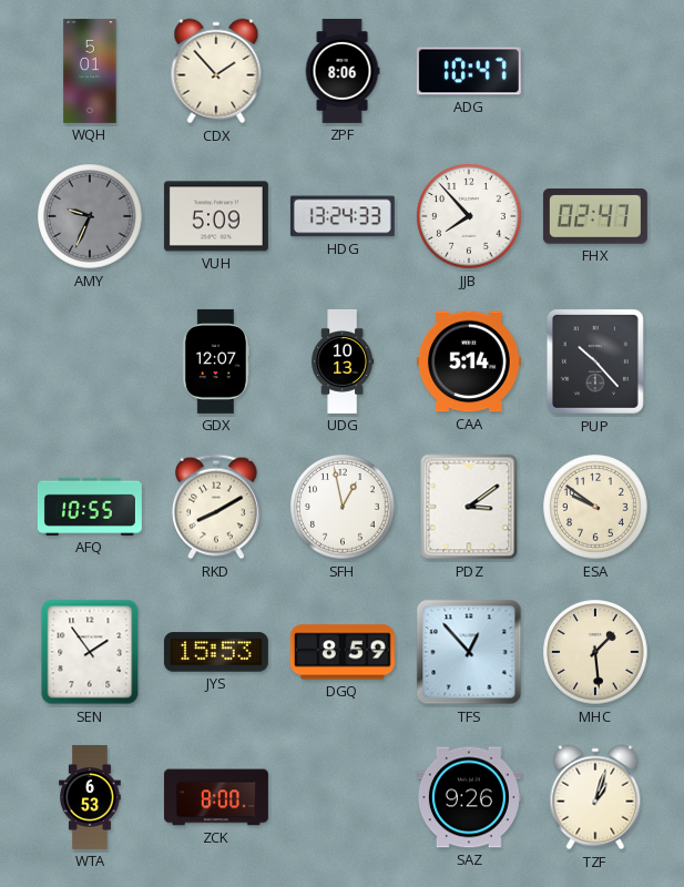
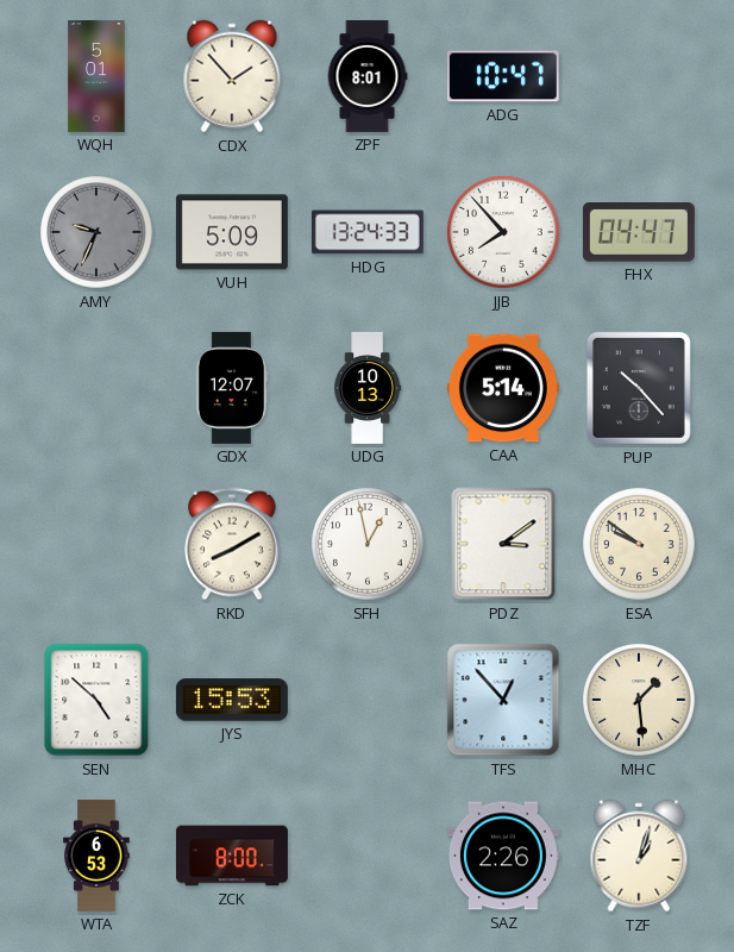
ZPF: 8:06 -> 8:01 (368, 76)
FHX: 02:47 -> 04:47 (639, 232)
AFQ: 10:55 -> none (90, 507)
SEN: 1:54 -> 4:52 (96, 700)
DGQ: 8:59 -> none (343, 652)
SAZ: 9:26 -> 2:26 (503, 856)
